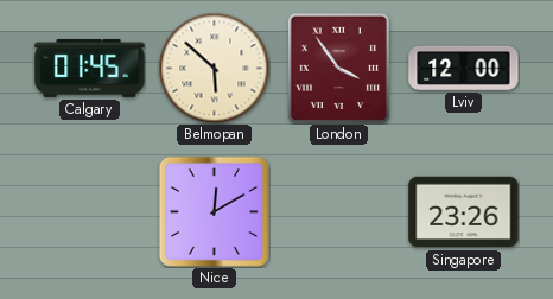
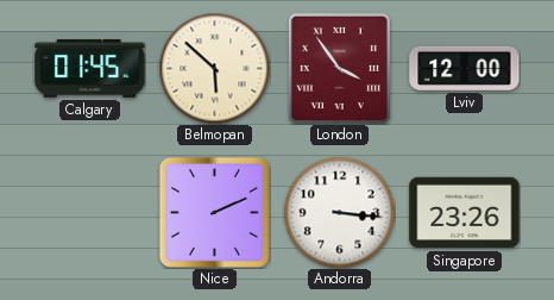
Nice: 12:10 -> 2:11 (214, 212)
Andorra: none -> 3:16 (339, 212)
